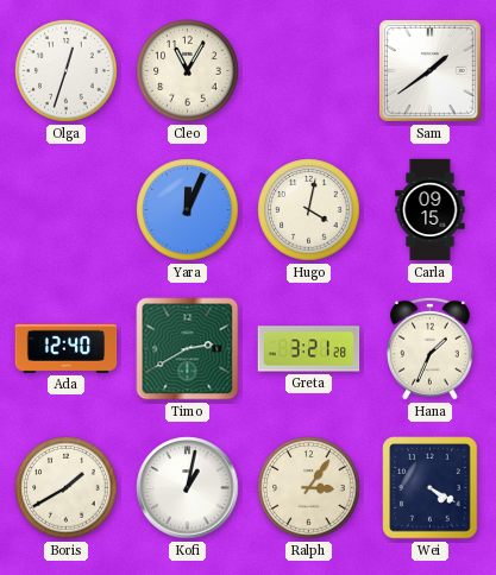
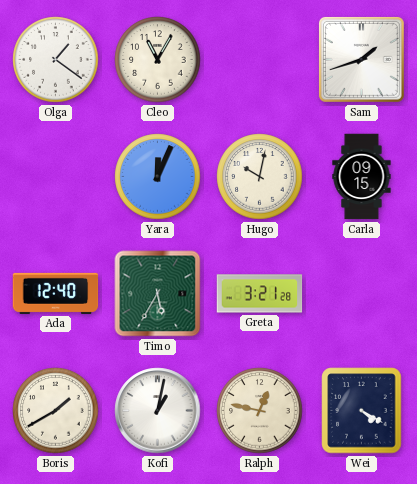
Olga: 12:33 -> 1:21 (56, 60)
Sam: 1:39 -> 1:42 (361, 59)
Hugo: 4:02 -> 10:02 (260, 177)
Timo: 2:40 -> 5:35 (158, 294)
Hana: 1:34 -> none (431, 348)
Ralph: 3:06 -> 12:47 (260, 411)
